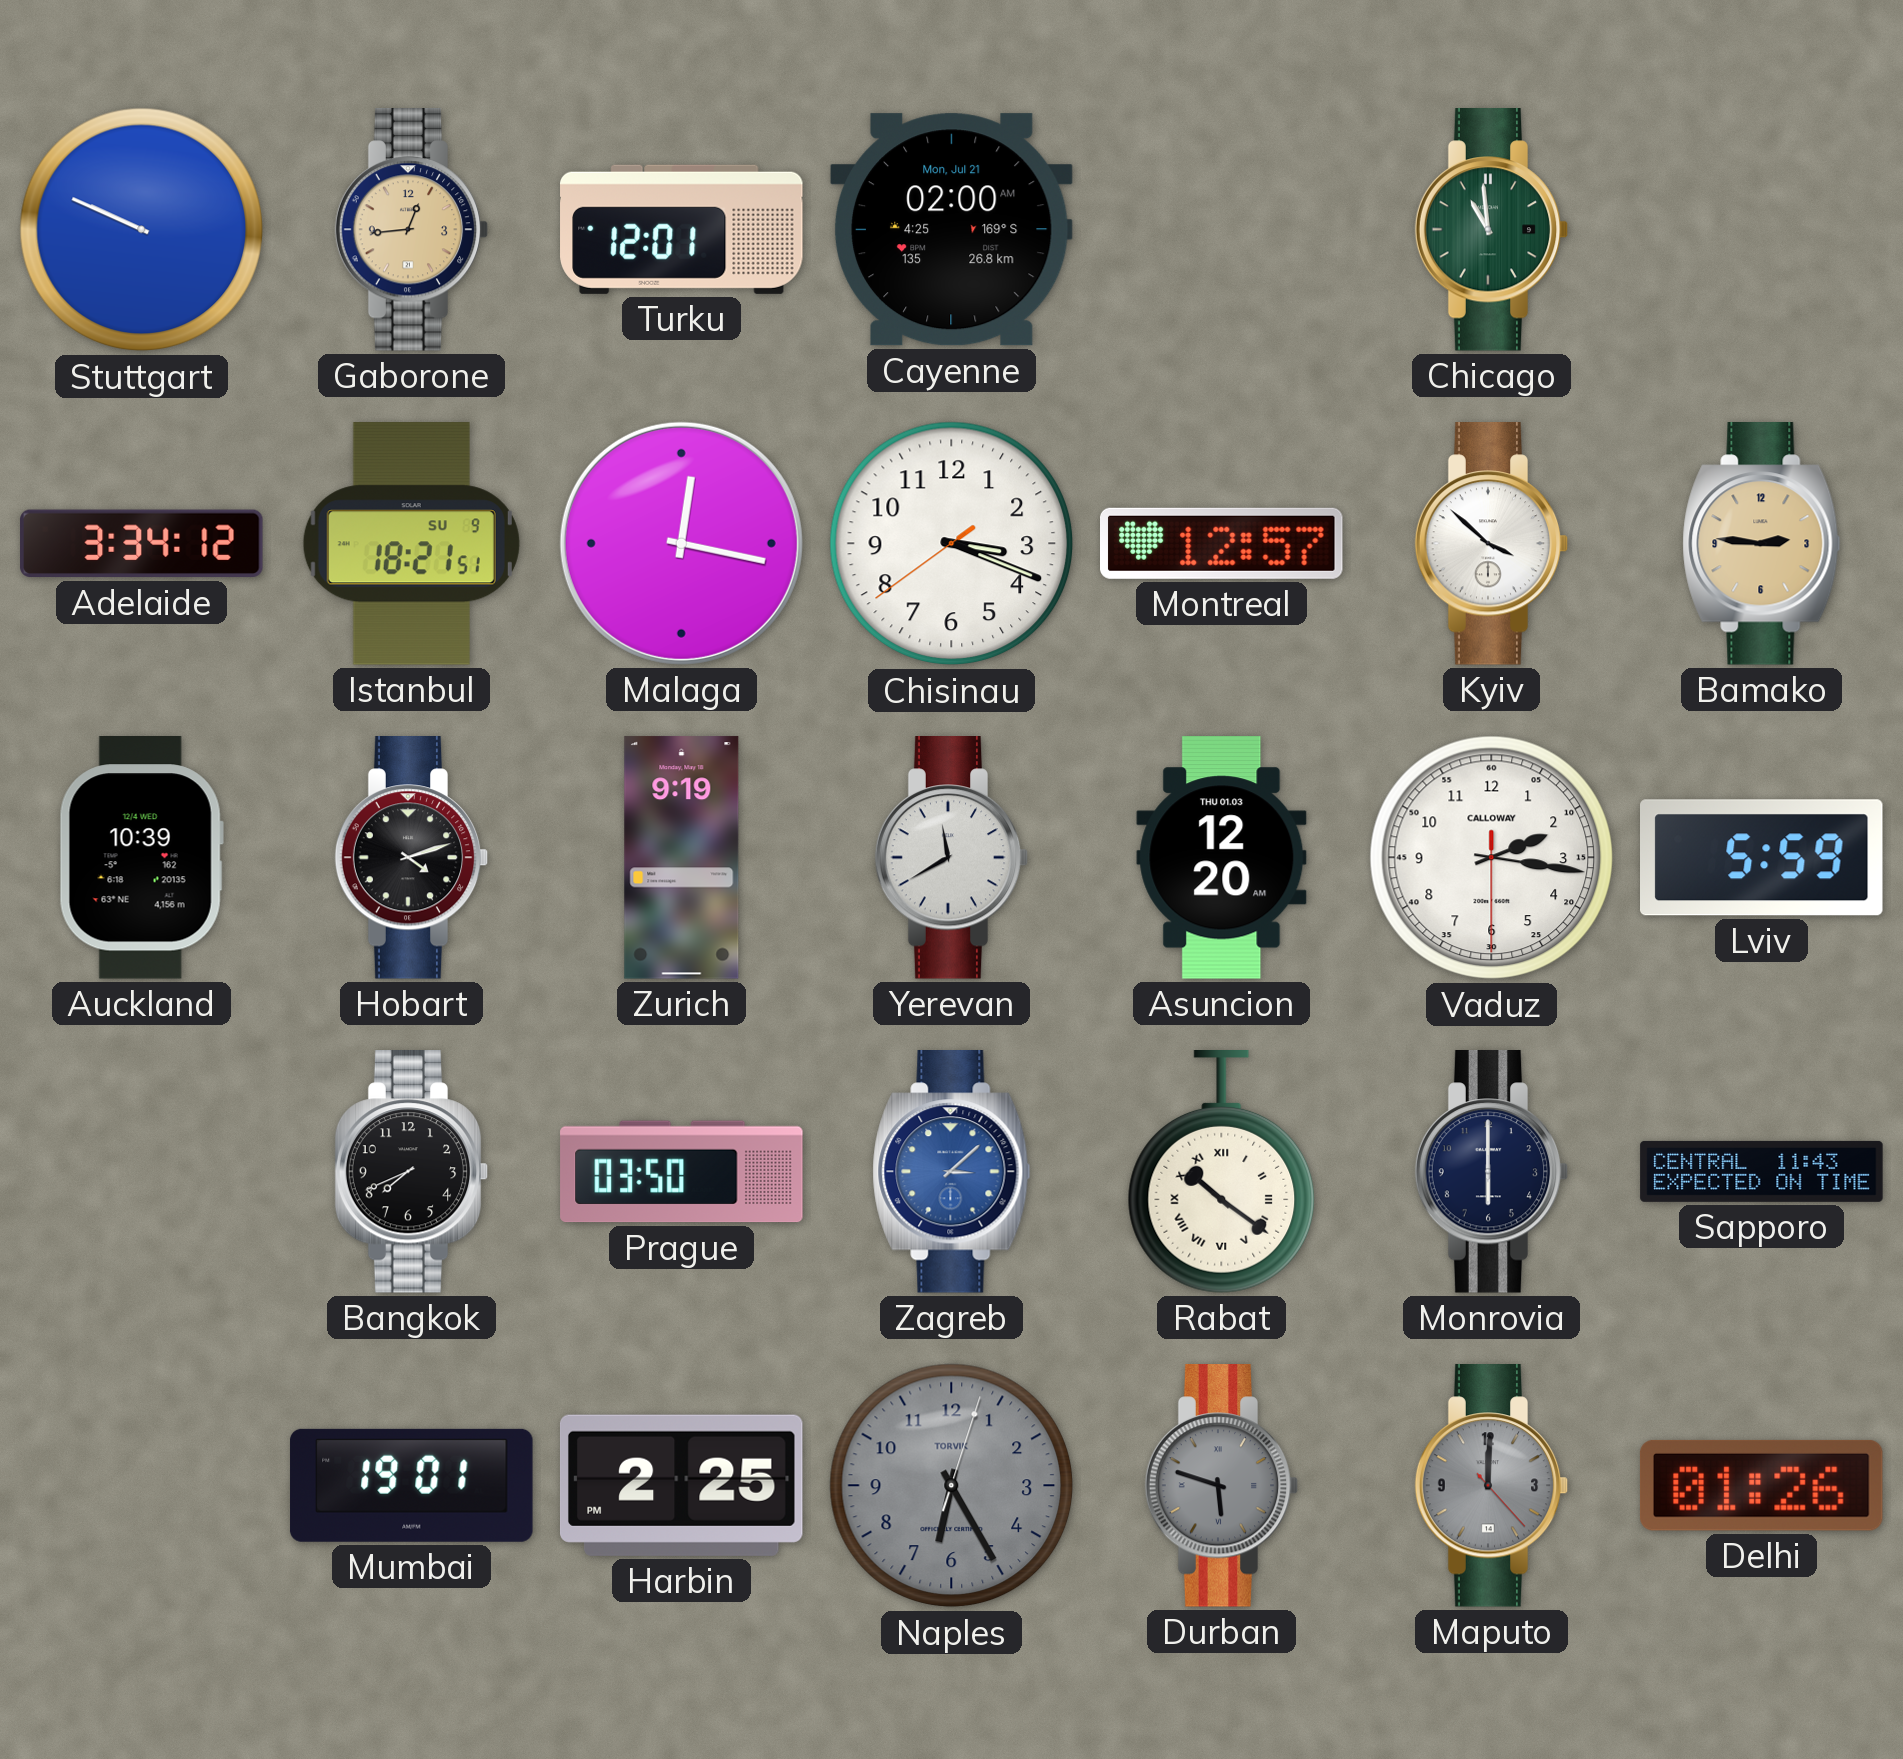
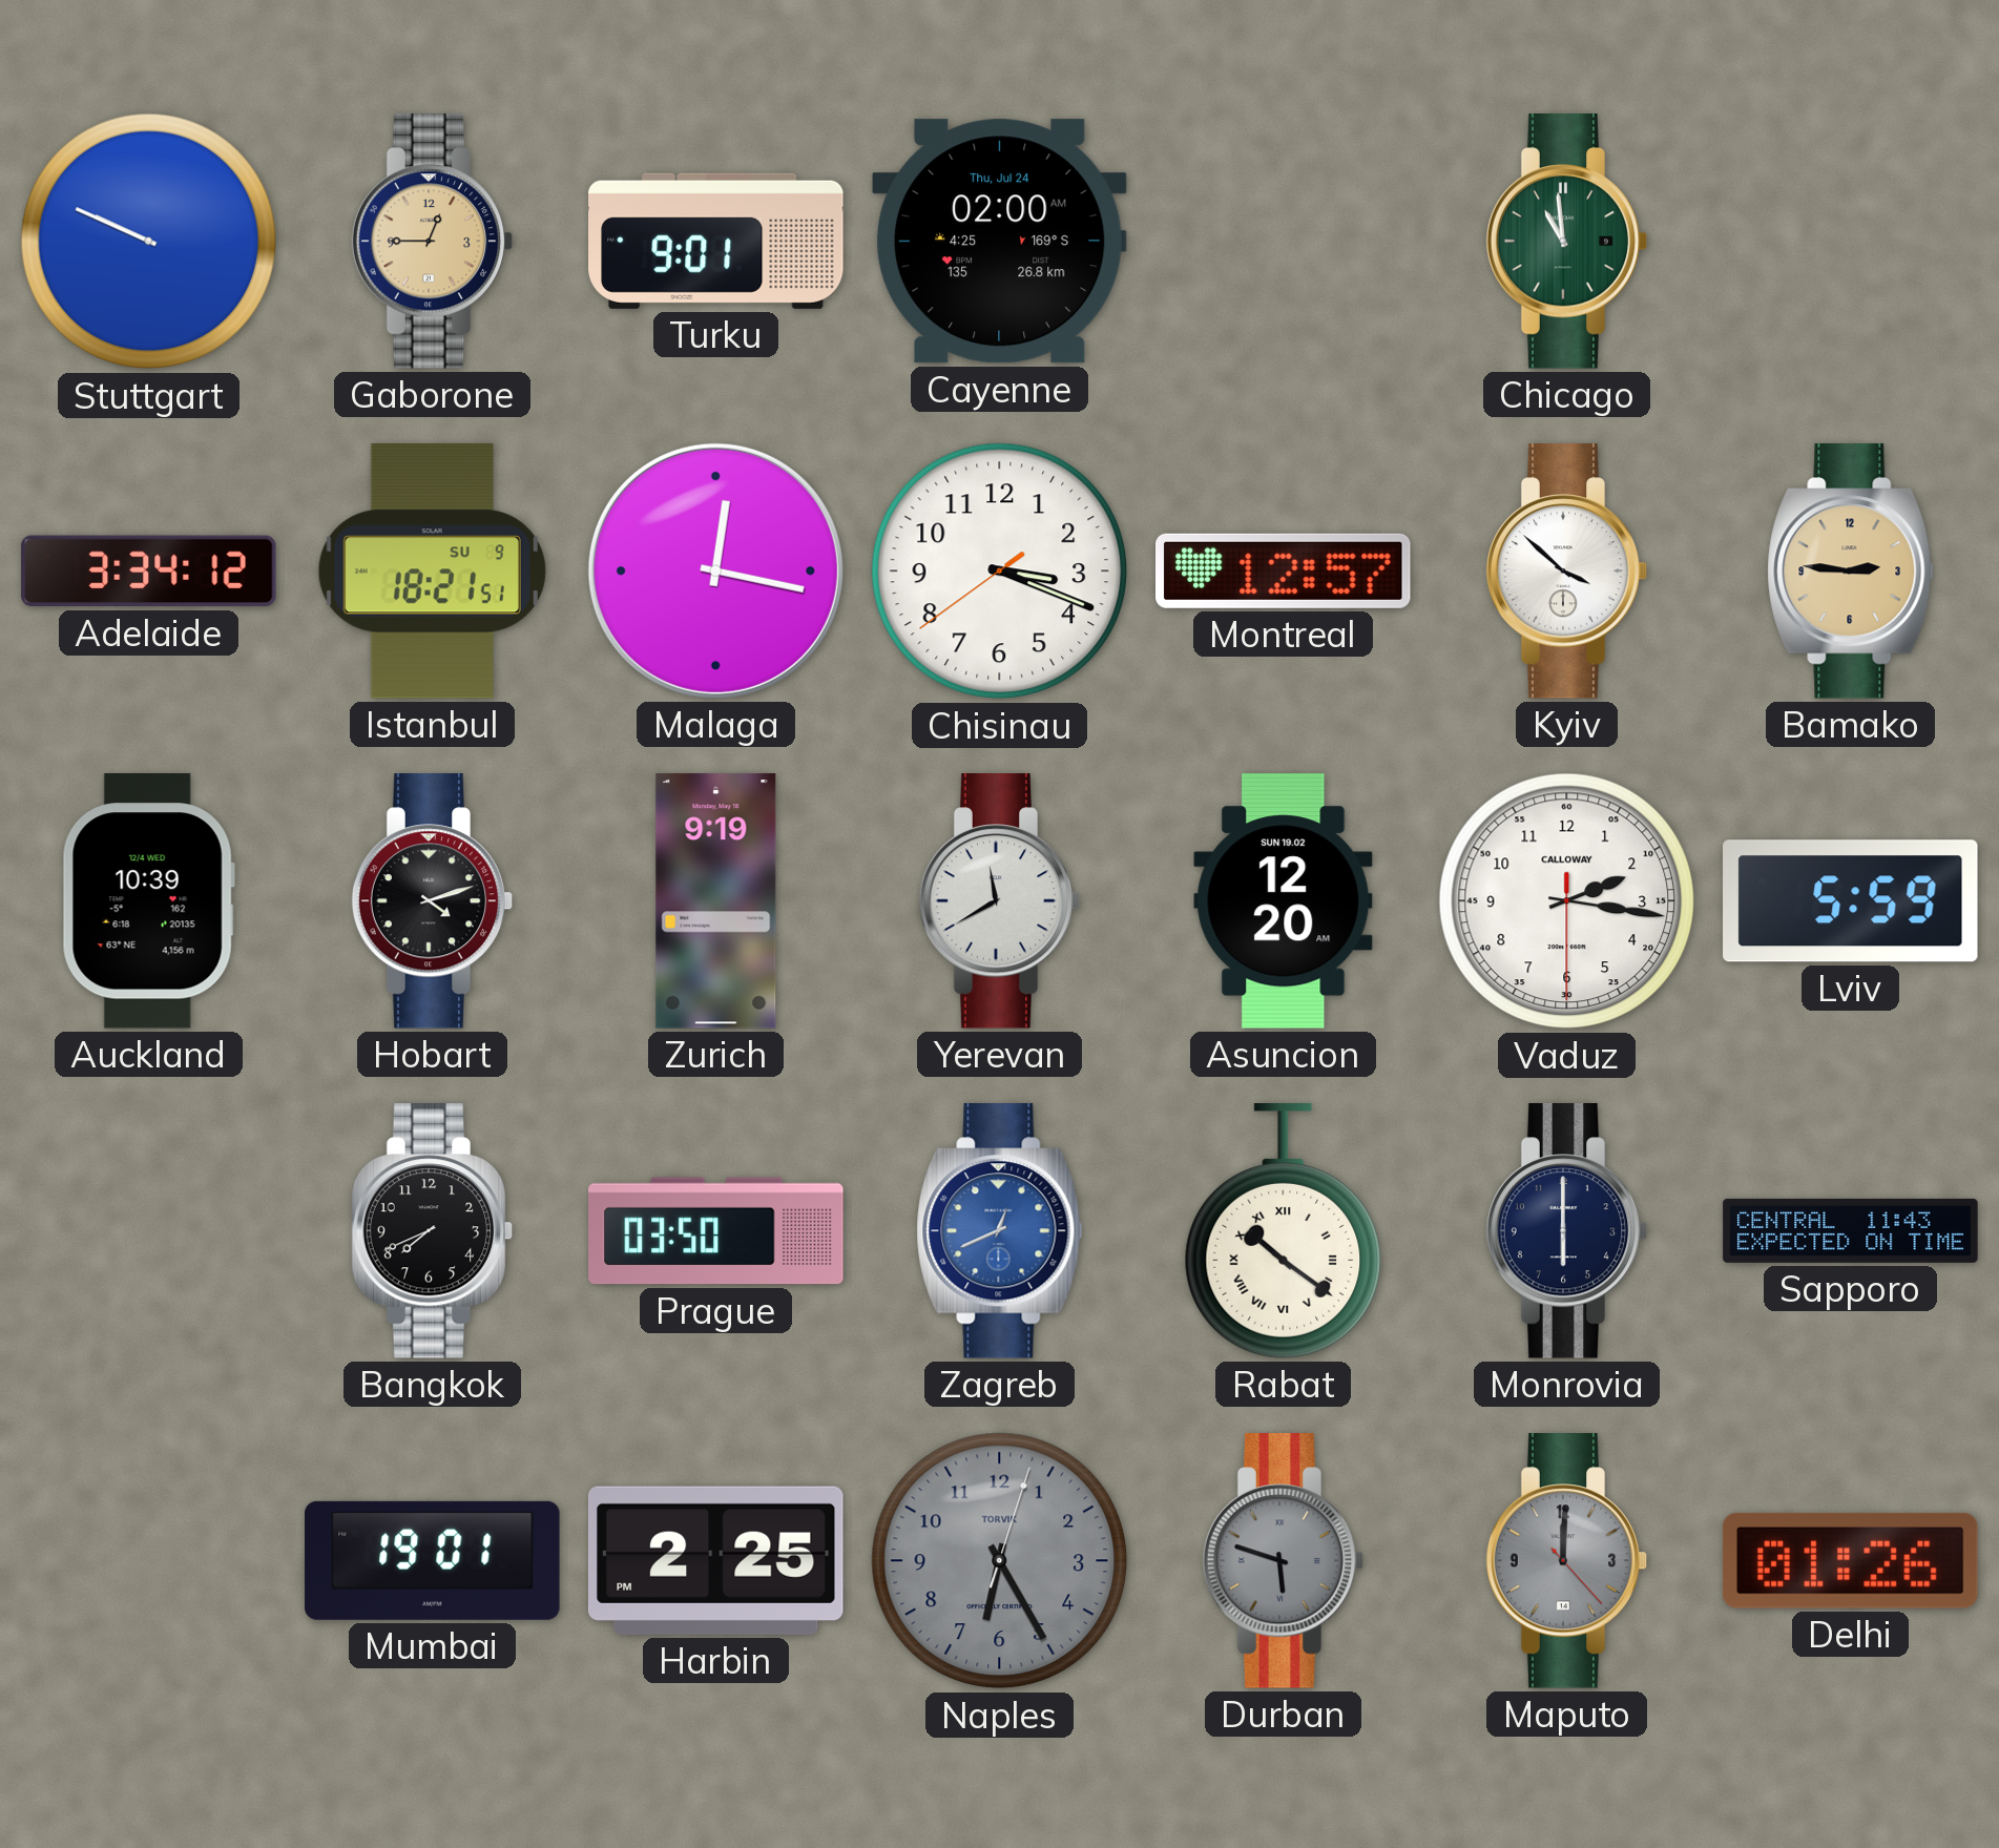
Gaborone: 12:44 -> 12:45 (433, 242)
Turku: 12:01 -> 9:01 (716, 241)
Cayenne date: Mon, Jul 21 -> Thu, Jul 24 (999, 242)
Asuncion date: THU 01.03 -> SUN 19.02 (1284, 901)
Zagreb: 3:08 -> 12:41 (1000, 1231)
